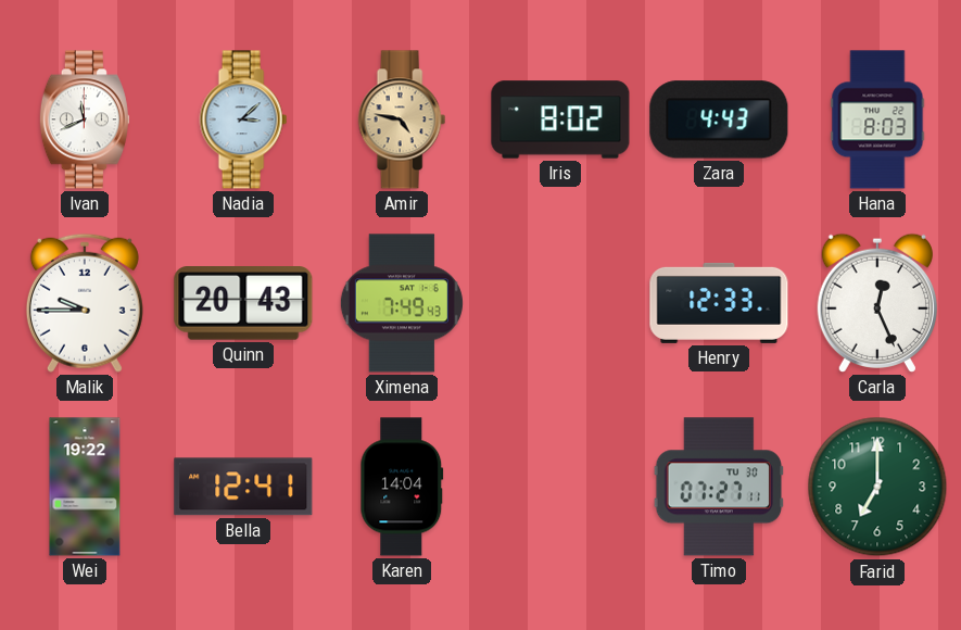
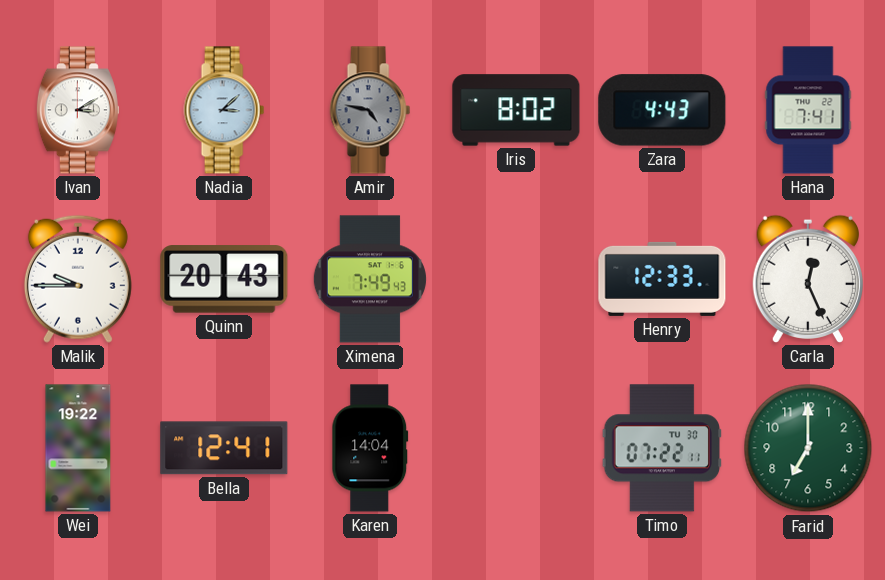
Ivan: 11:41 -> 3:10 (78, 110)
Amir dial: champagne -> grey (370, 110)
Hana: 8:03 -> 7:41 (808, 110)
Timo: 07:27 -> 07:22 (662, 448)
